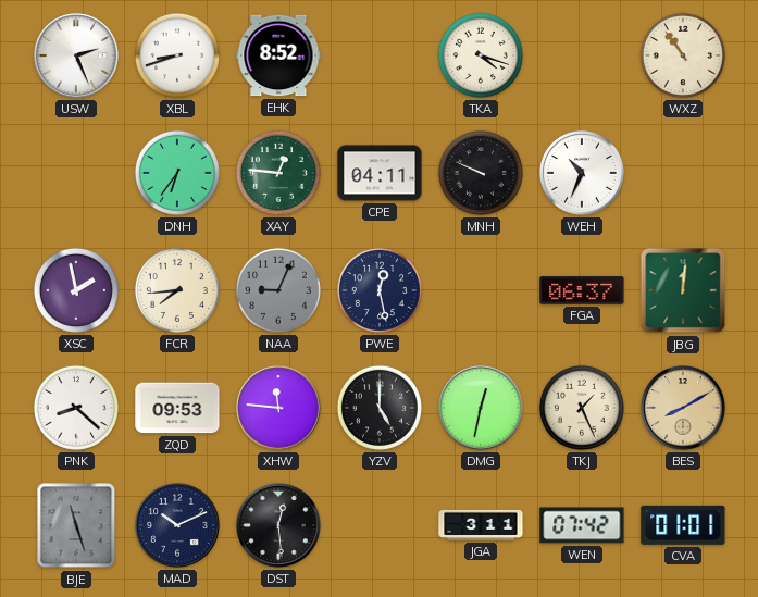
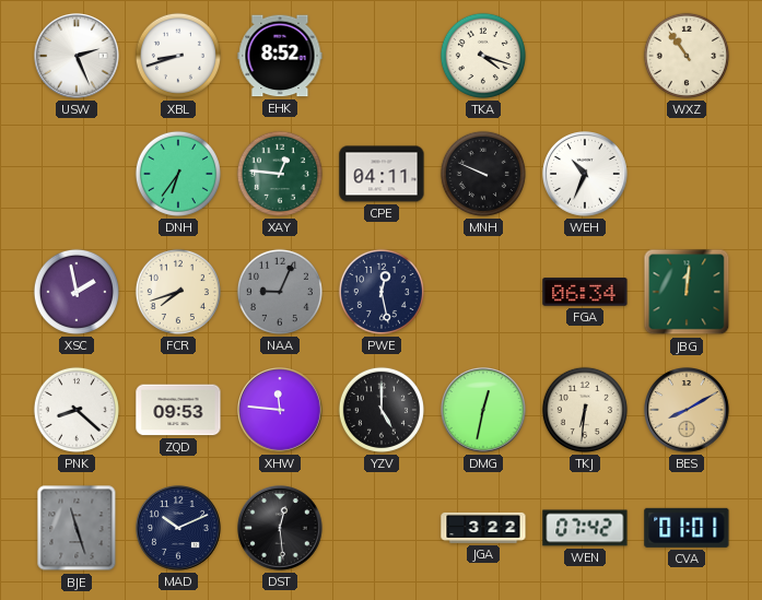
FCR: 7:44 -> 7:42 (178, 292)
FGA: 06:37 -> 06:34 (585, 292)
TKJ: 1:26 -> 6:31 (585, 410)
JGA: 3:11 -> 3:22 (483, 528)
